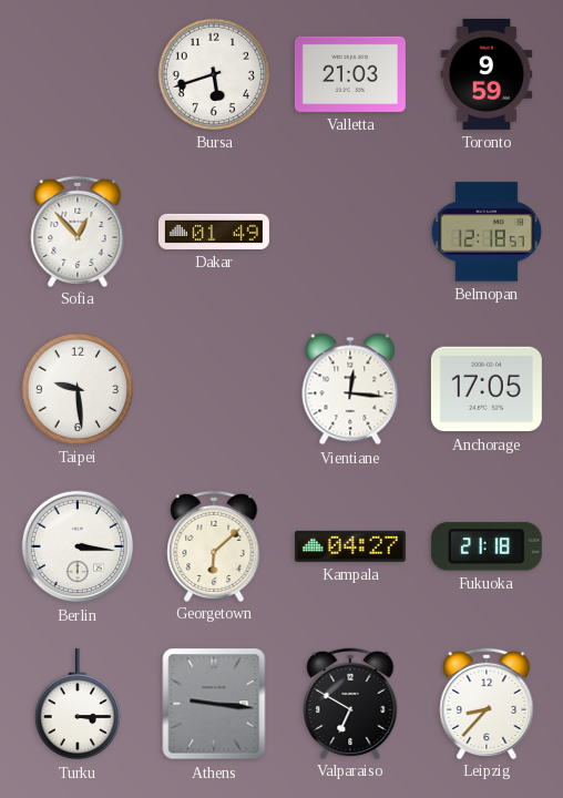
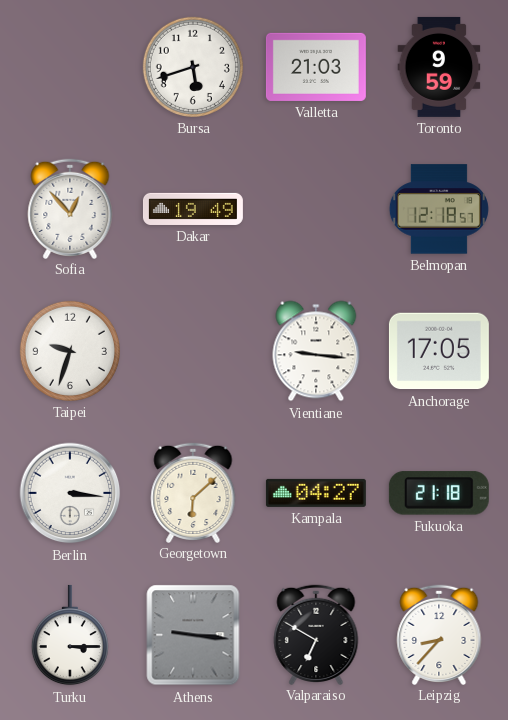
Dakar: 01:49 -> 19:49 (193, 209)
Taipei: 9:29 -> 9:33 (70, 351)
Vientiane: 12:16 -> 9:16 (316, 351)
